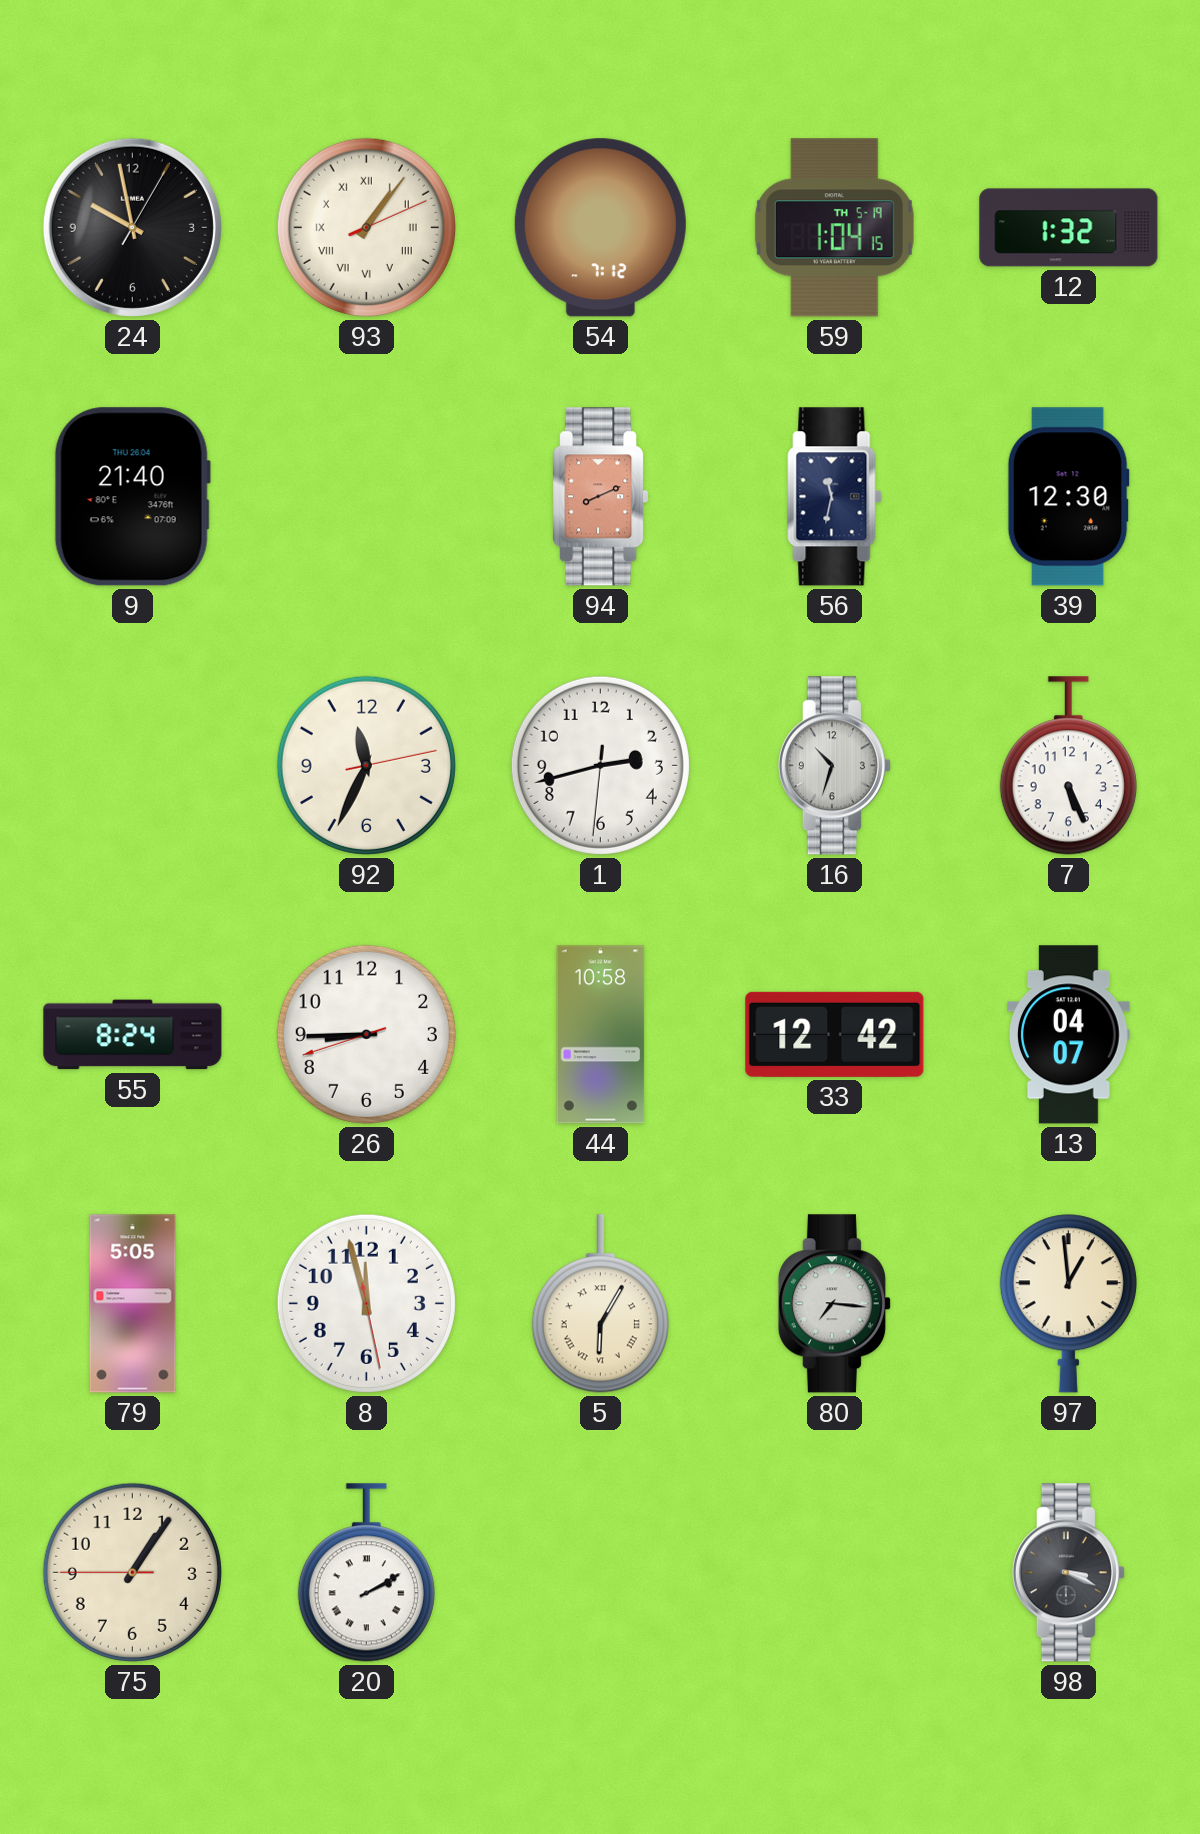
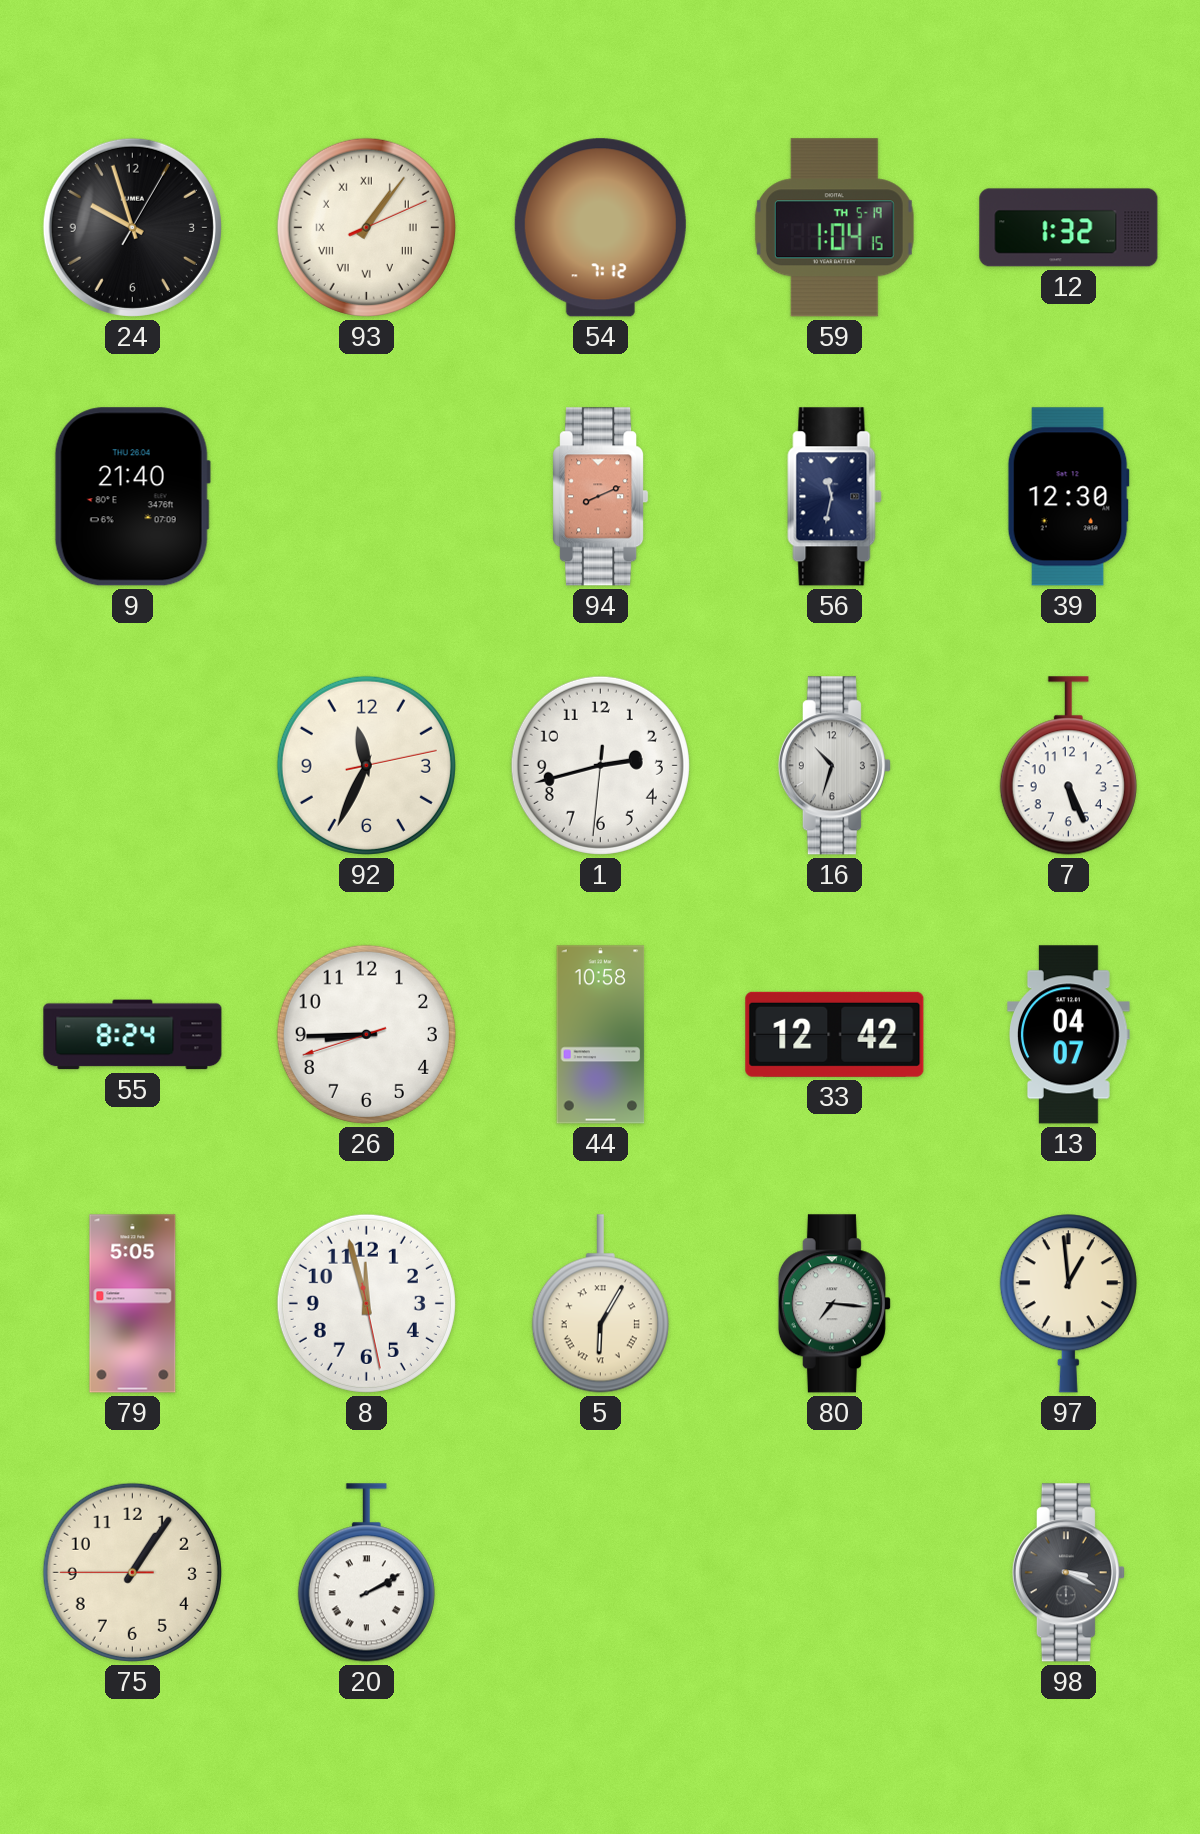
24: 9:58 -> 9:57 (132, 227)
